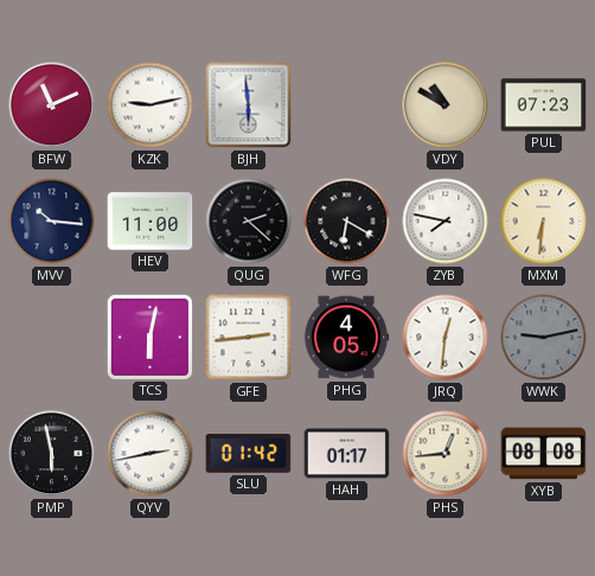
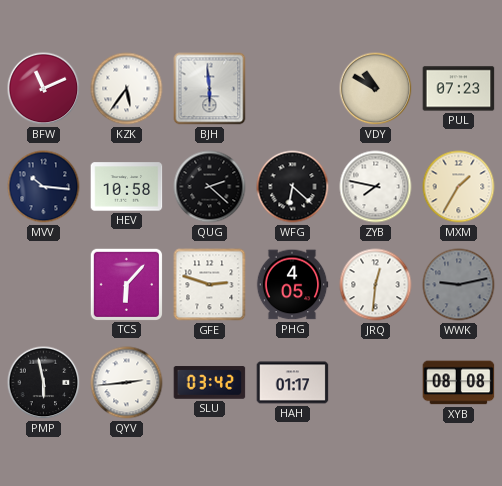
KZK: 9:13 -> 5:36 (127, 89)
HEV: 11:00 -> 10:58 (127, 187)
WFG: 6:20 -> 6:22 (293, 187)
MXM: 6:31 -> 1:35 (459, 187)
TCS: 6:02 -> 6:07 (126, 284)
GFE: 2:44 -> 2:48 (210, 285)
QYV: 2:43 -> 2:44 (127, 383)
SLU: 01:42 -> 03:42 (210, 383)
PHS: 12:44 -> none (446, 454)
